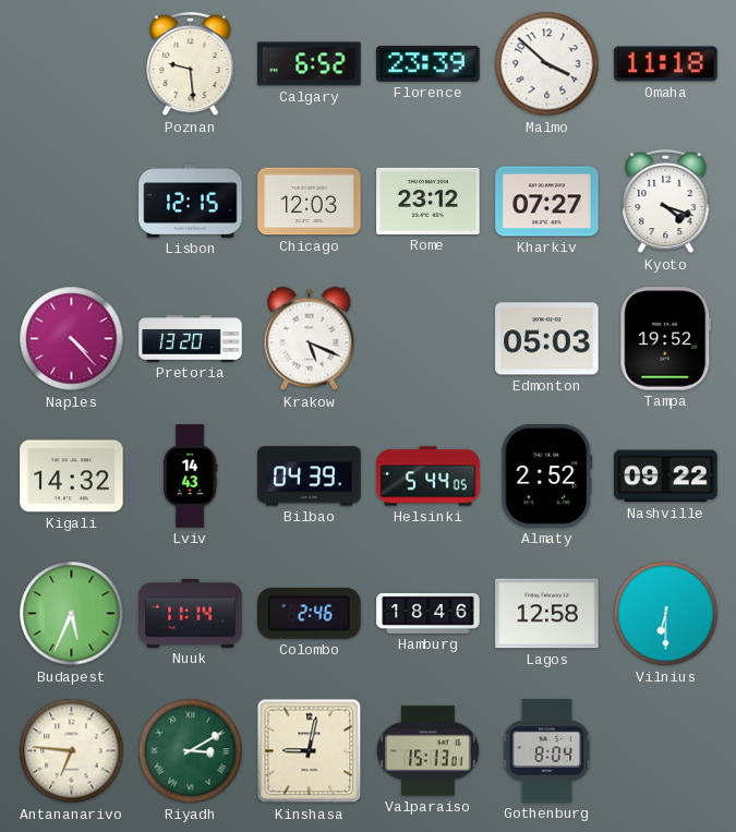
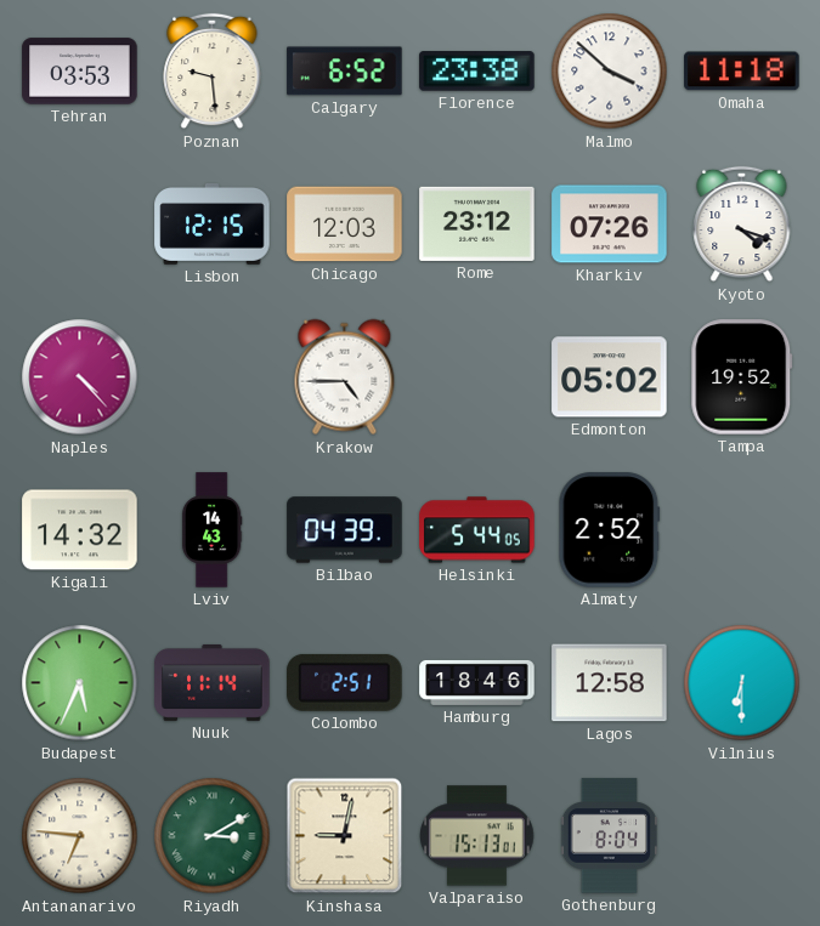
Tehran: none -> 03:53 (80, 72)
Florence: 23:39 -> 23:38 (477, 72)
Kharkiv: 07:27 -> 07:26 (610, 225)
Pretoria: 13:20 -> none (191, 339)
Krakow: 5:19 -> 4:45 (345, 377)
Edmonton: 05:03 -> 05:02 (610, 377)
Nashville: 09:22 -> none (666, 477)
Colombo: 2:46 -> 2:51 (345, 682)
